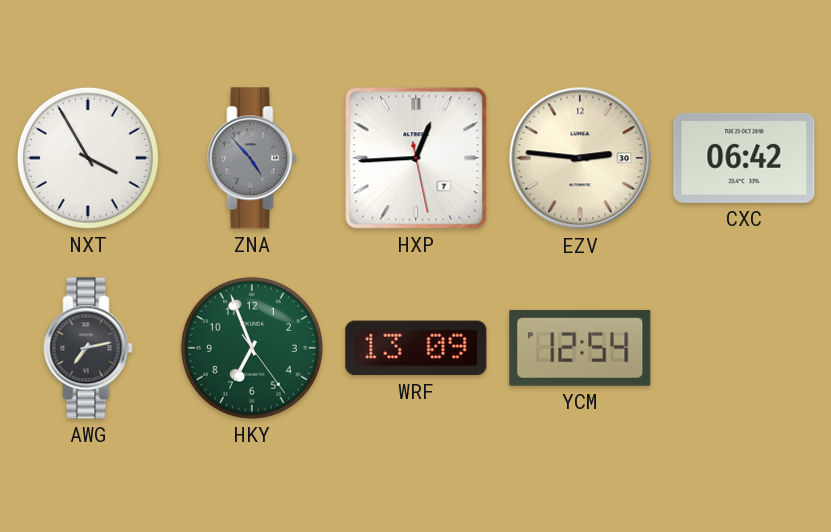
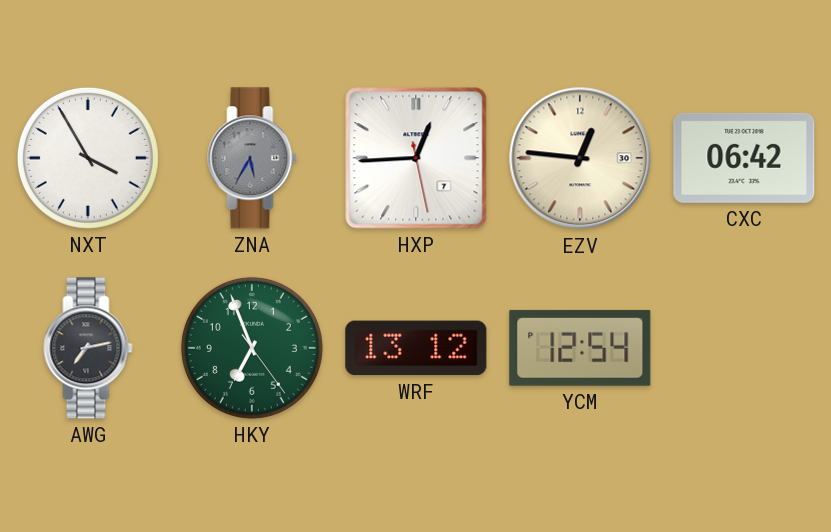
ZNA: 4:53 -> 5:35 (252, 158)
EZV: 2:46 -> 12:46 (580, 158)
WRF: 13:09 -> 13:12 (416, 348)
